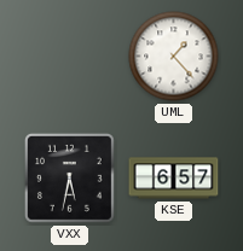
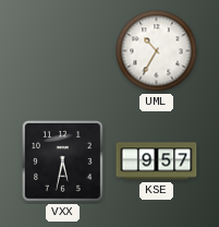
UML: 1:23 -> 10:35 (157, 51)
KSE: 6:57 -> 9:57 (157, 162)
